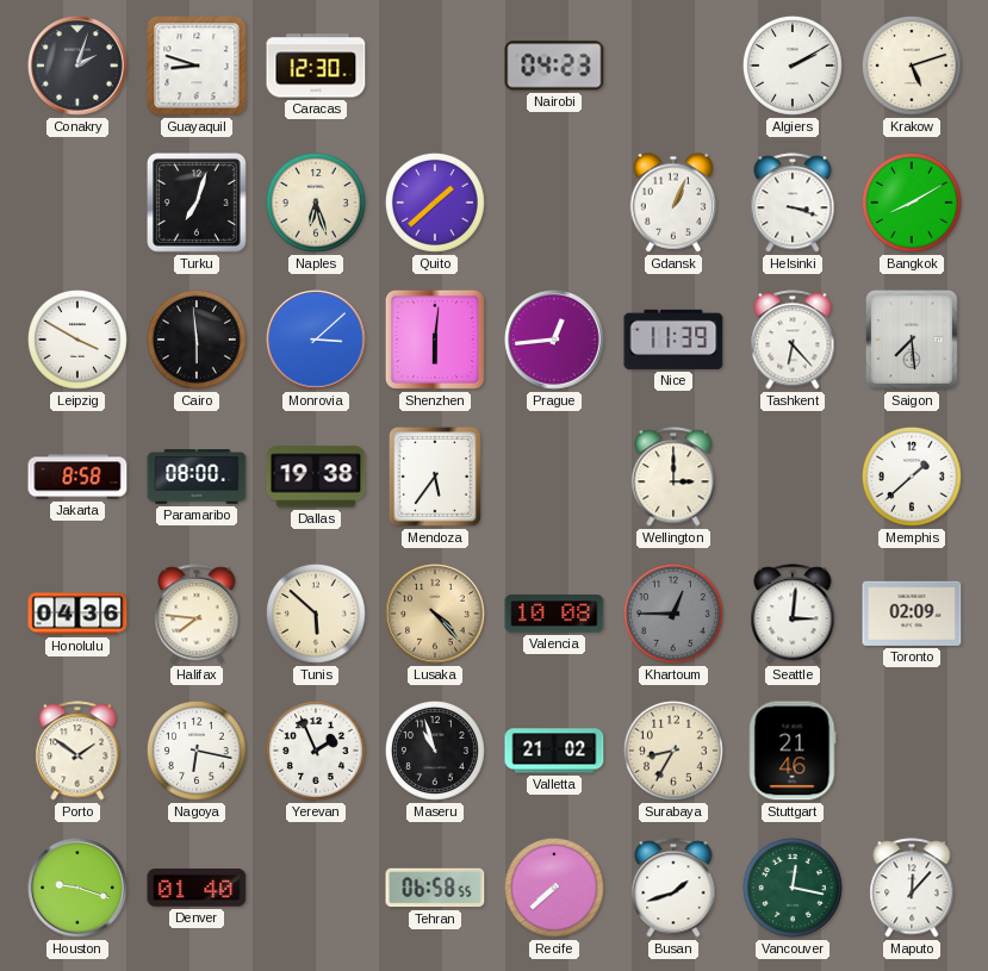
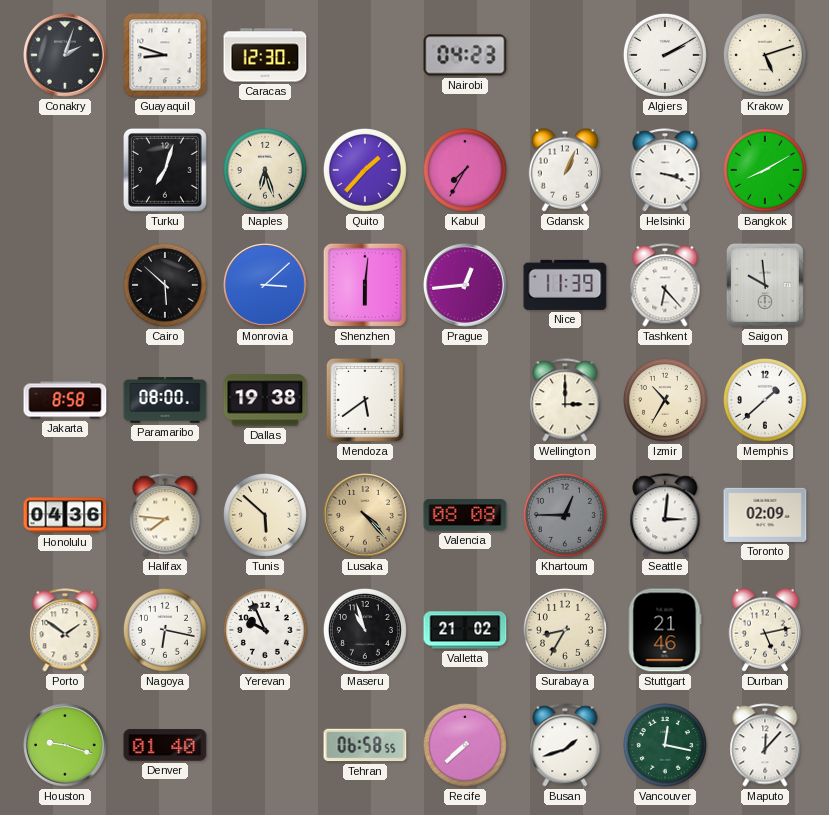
Quito: 1:38 -> 1:37 (365, 170)
Kabul: none -> 7:35 (465, 170)
Leipzig: 3:50 -> none (77, 340)
Cairo: 5:59 -> 5:52 (165, 285)
Saigon: 7:29 -> 9:59 (765, 285)
Mendoza: 5:36 -> 5:39 (365, 400)
Izmir: none -> 10:35 (665, 400)
Valencia: 10:08 -> 08:08 (465, 515)
Yerevan: 1:56 -> 9:56 (265, 630)
Durban: none -> 5:13 (765, 630)
